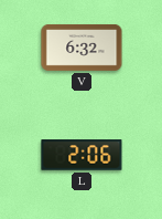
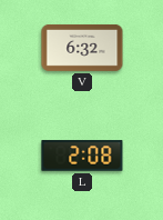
L: 2:06 -> 2:08 (82, 156)
